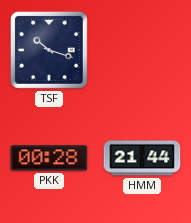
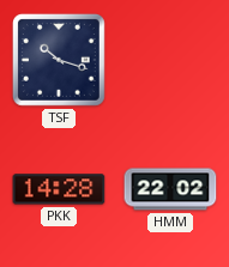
PKK: 00:28 -> 14:28 (59, 189)
HMM: 21:44 -> 22:02 (170, 189)
